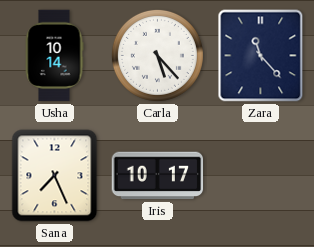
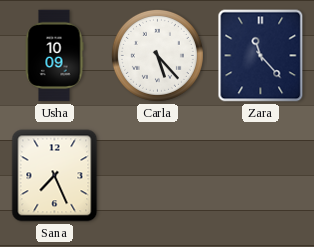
Usha: 10:14 -> 10:09 (54, 56)
Iris: 10:17 -> none (158, 176)
